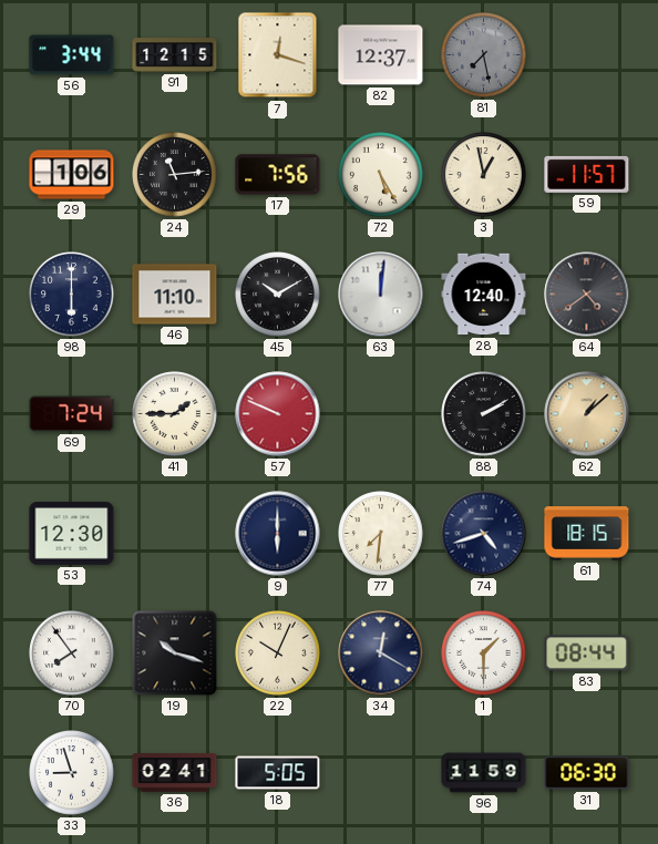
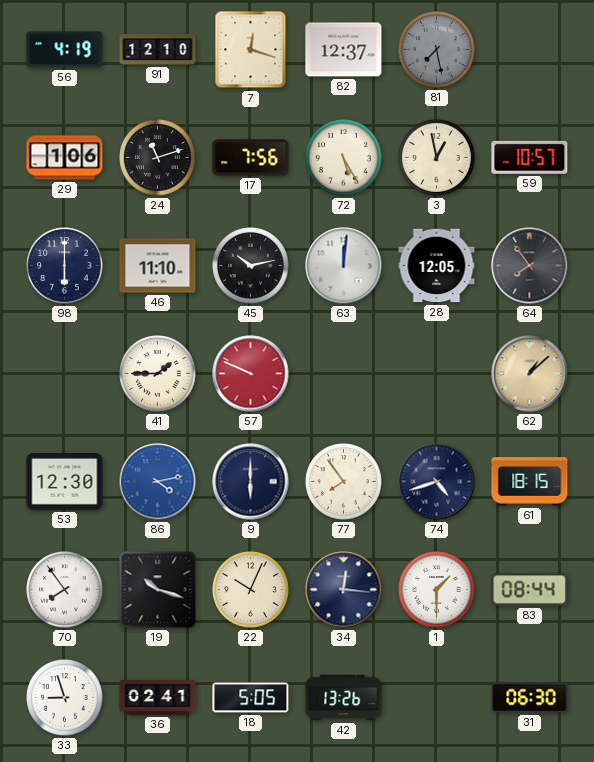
56: 3:44 -> 4:19 (65, 50)
91: 12:15 -> 12:10 (158, 50)
24: 11:14 -> 11:12 (158, 158)
59: 11:57 -> 10:57 (530, 157)
45: 10:10 -> 10:13 (251, 266)
28: 12:40 -> 12:05 (437, 266)
64: 4:39 -> 7:54 (530, 266)
69: 7:24 -> none (72, 414)
88: 2:10 -> none (484, 414)
86: none -> 4:13 (158, 482)
77: 7:31 -> 7:54 (344, 482)
34: 12:20 -> 12:16 (344, 590)
42: none -> 13:26 (344, 698)
96: 11:59 -> none (484, 773)
